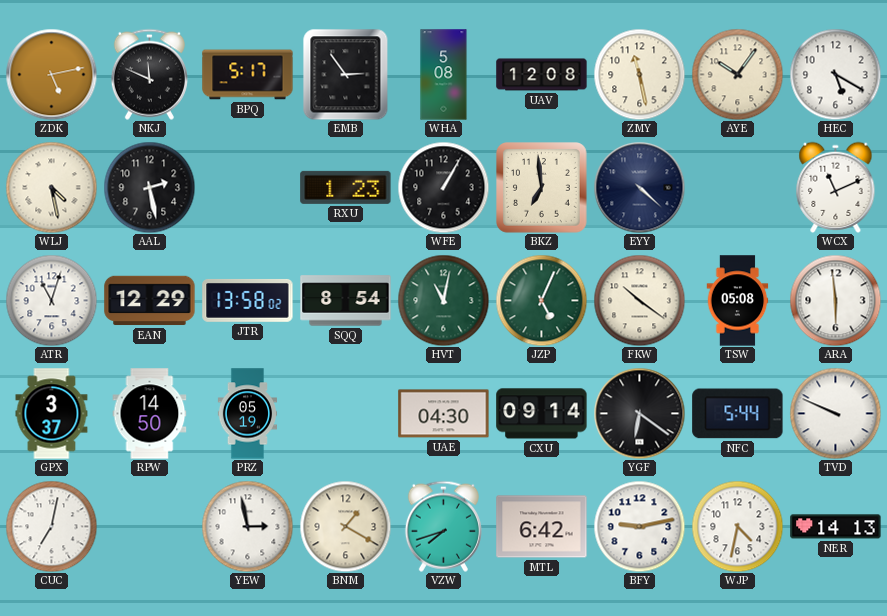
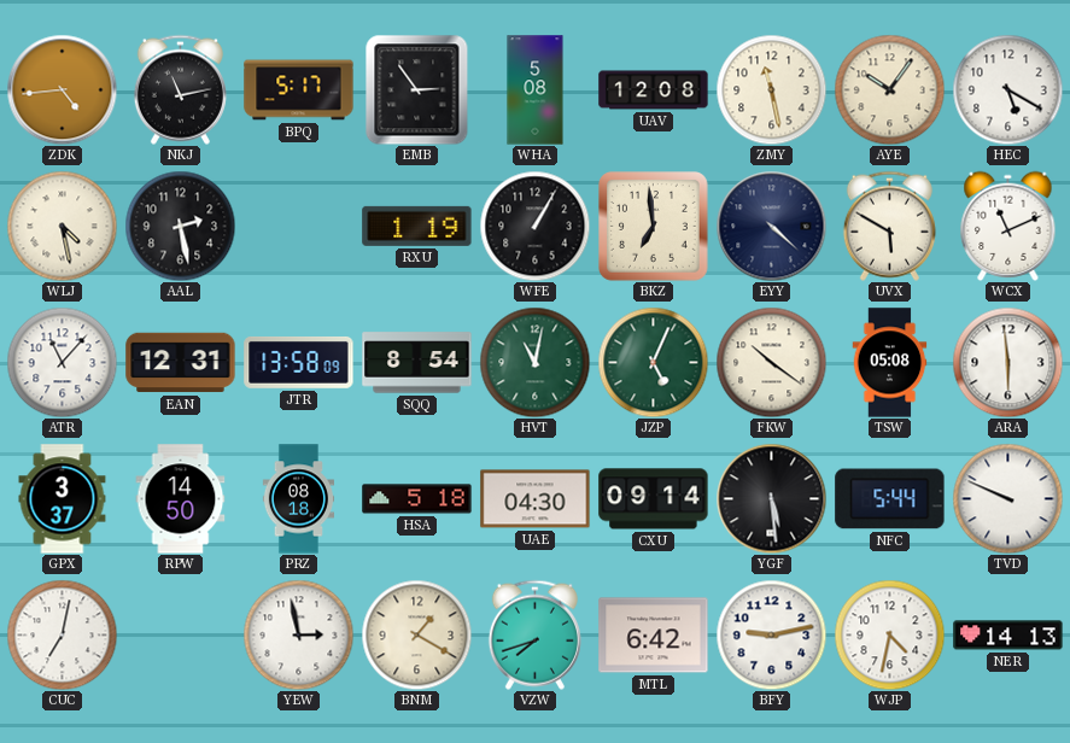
ZDK: 5:13 -> 4:44 (62, 89)
NKJ: 11:49 -> 11:13 (180, 89)
RXU: 1:23 -> 1:19 (417, 226)
UVX: none -> 5:50 (889, 226)
ATR: 11:03 -> 11:07 (62, 362)
EAN: 12:29 -> 12:31 (181, 363)
JTR: 13:58:02 -> 13:58:09 (299, 362)
PRZ: 05:19 -> 08:18 (298, 499)
HSA: none -> 5:18 (417, 499)
YGF: 6:21 -> 5:29 (771, 498)
